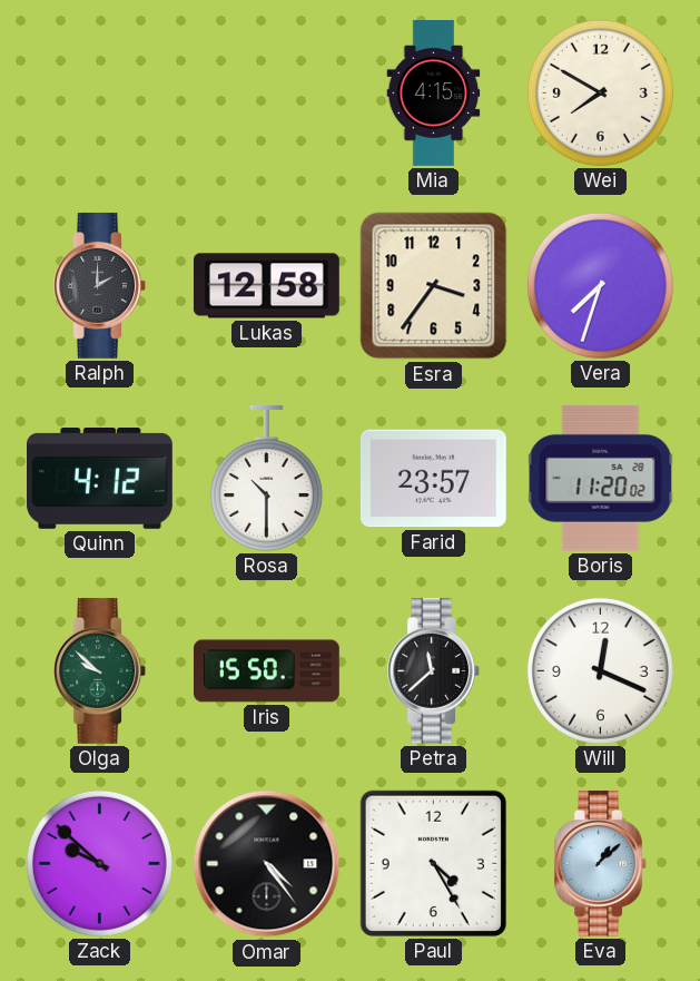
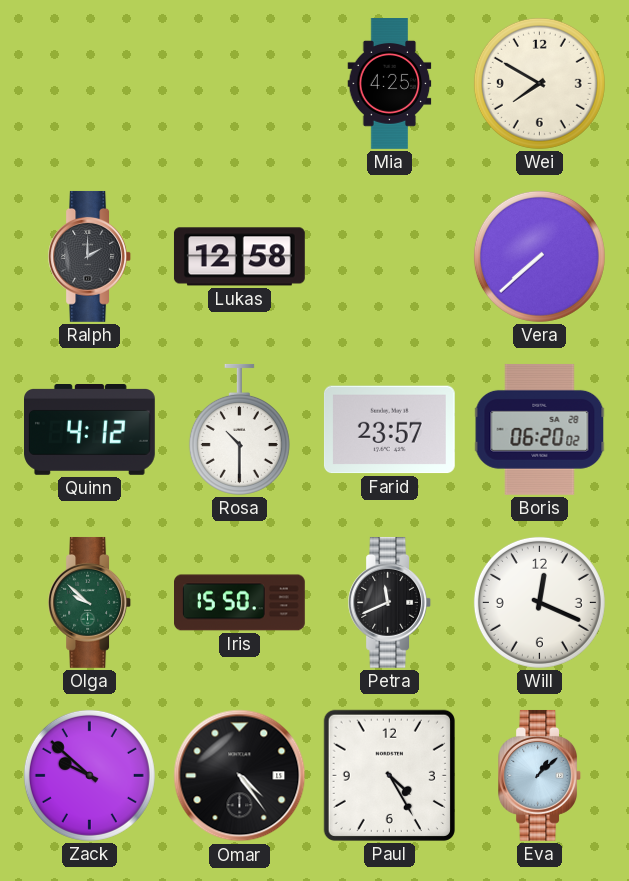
Mia: 4:15 -> 4:25 (390, 84)
Esra: 3:36 -> none (434, 286)
Vera: 7:33 -> 7:38 (539, 256)
Boris: 11:20 -> 06:20 (540, 429)
Petra: 11:38 -> 11:41 (390, 602)
